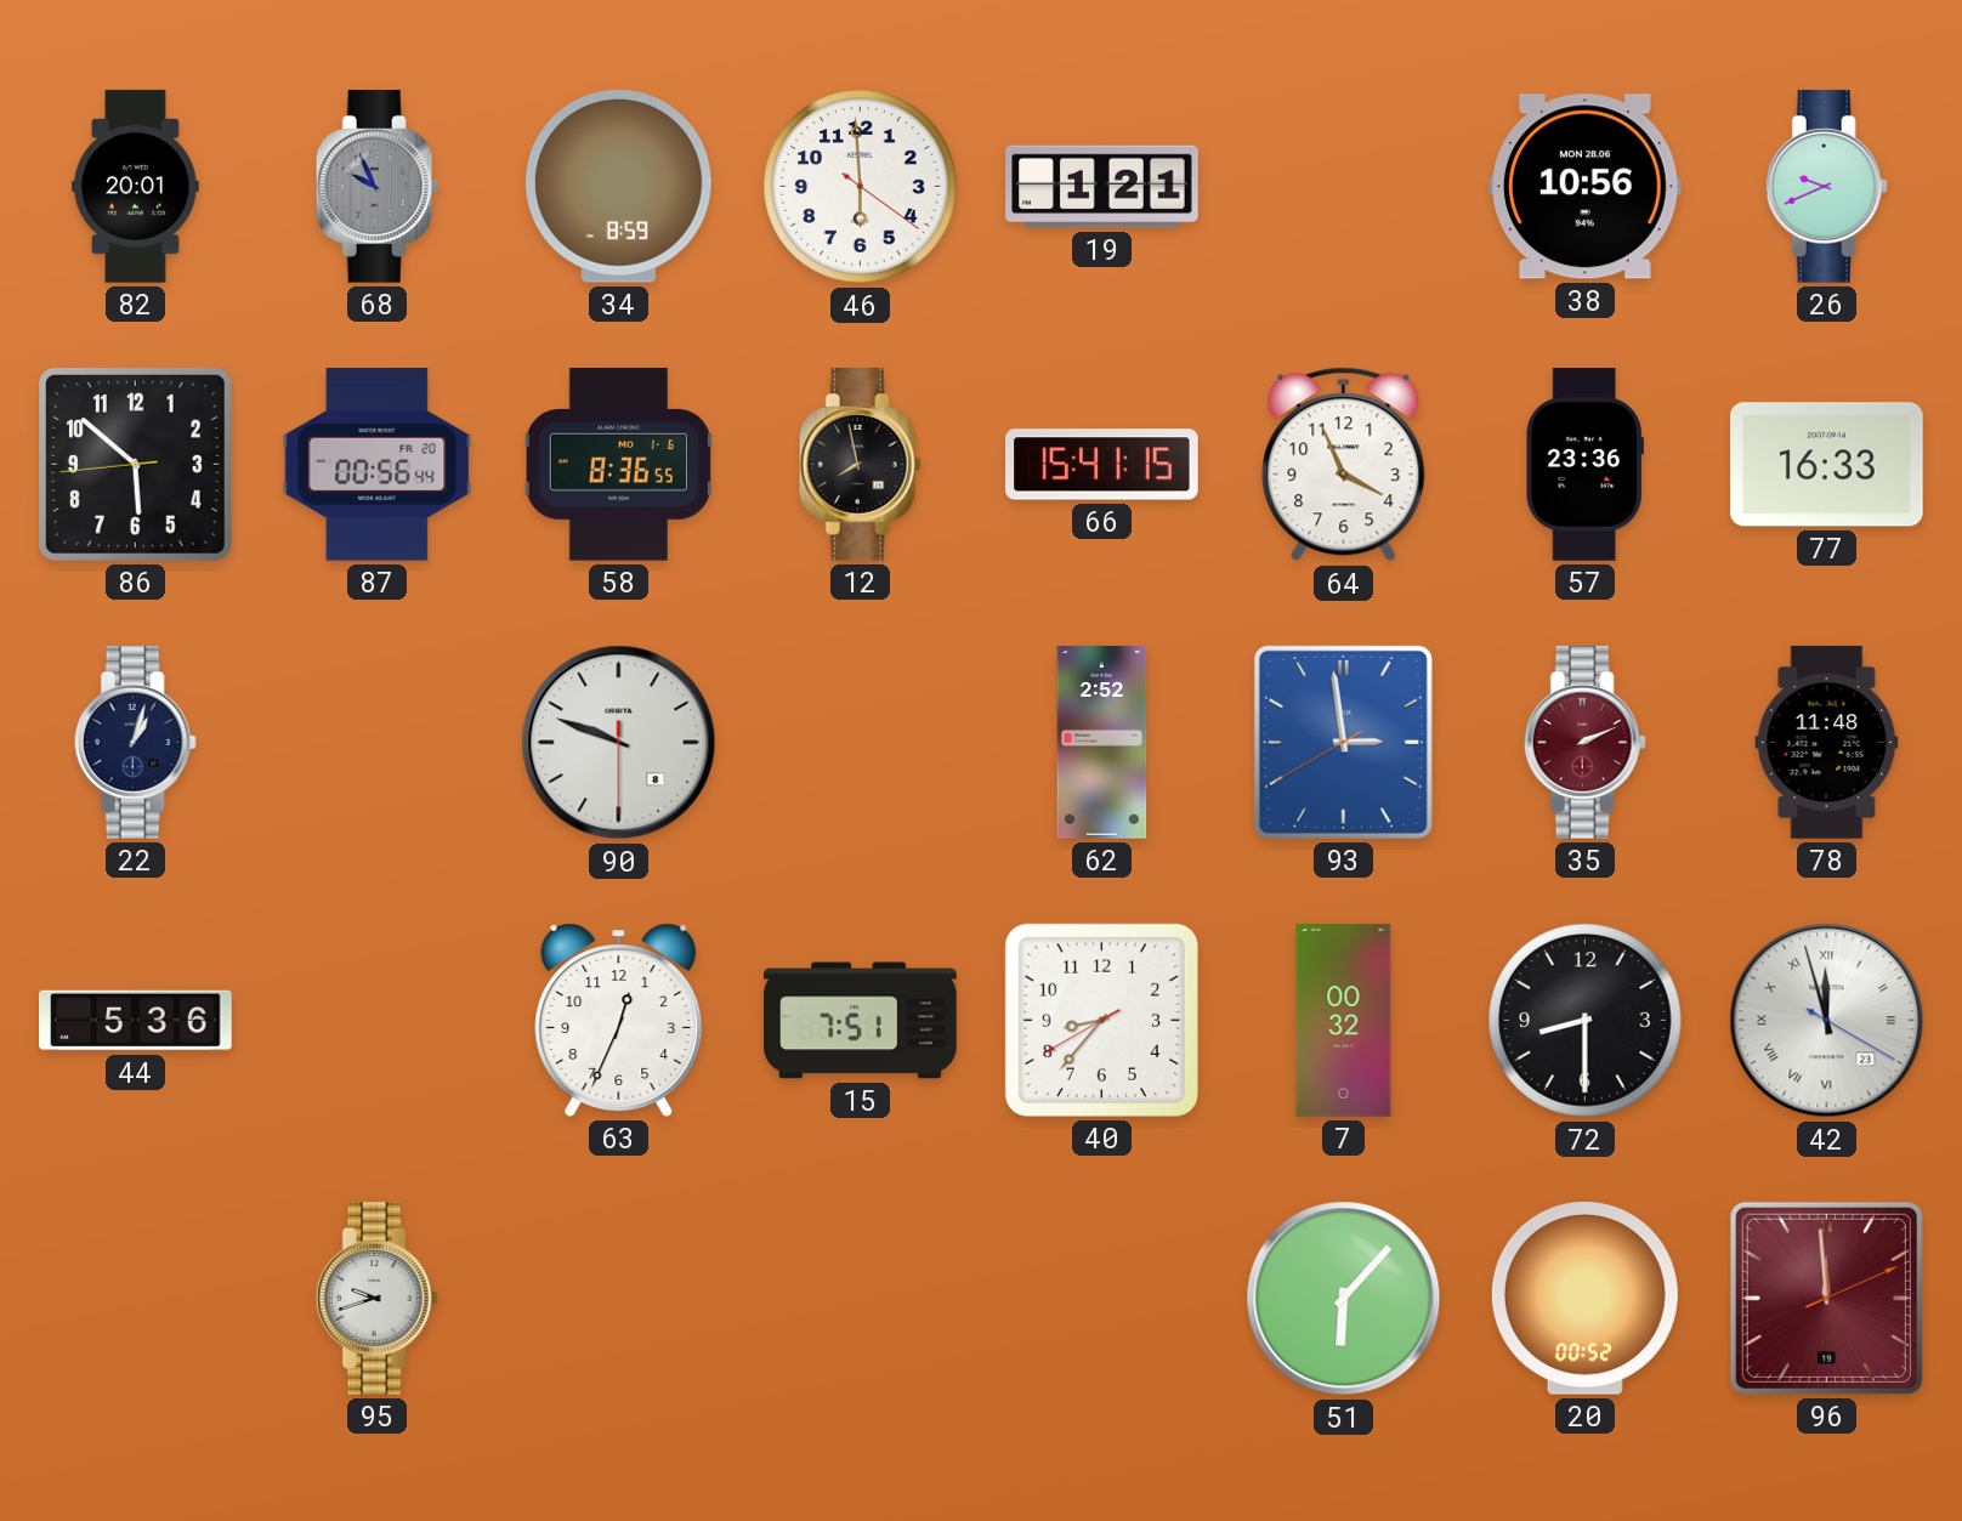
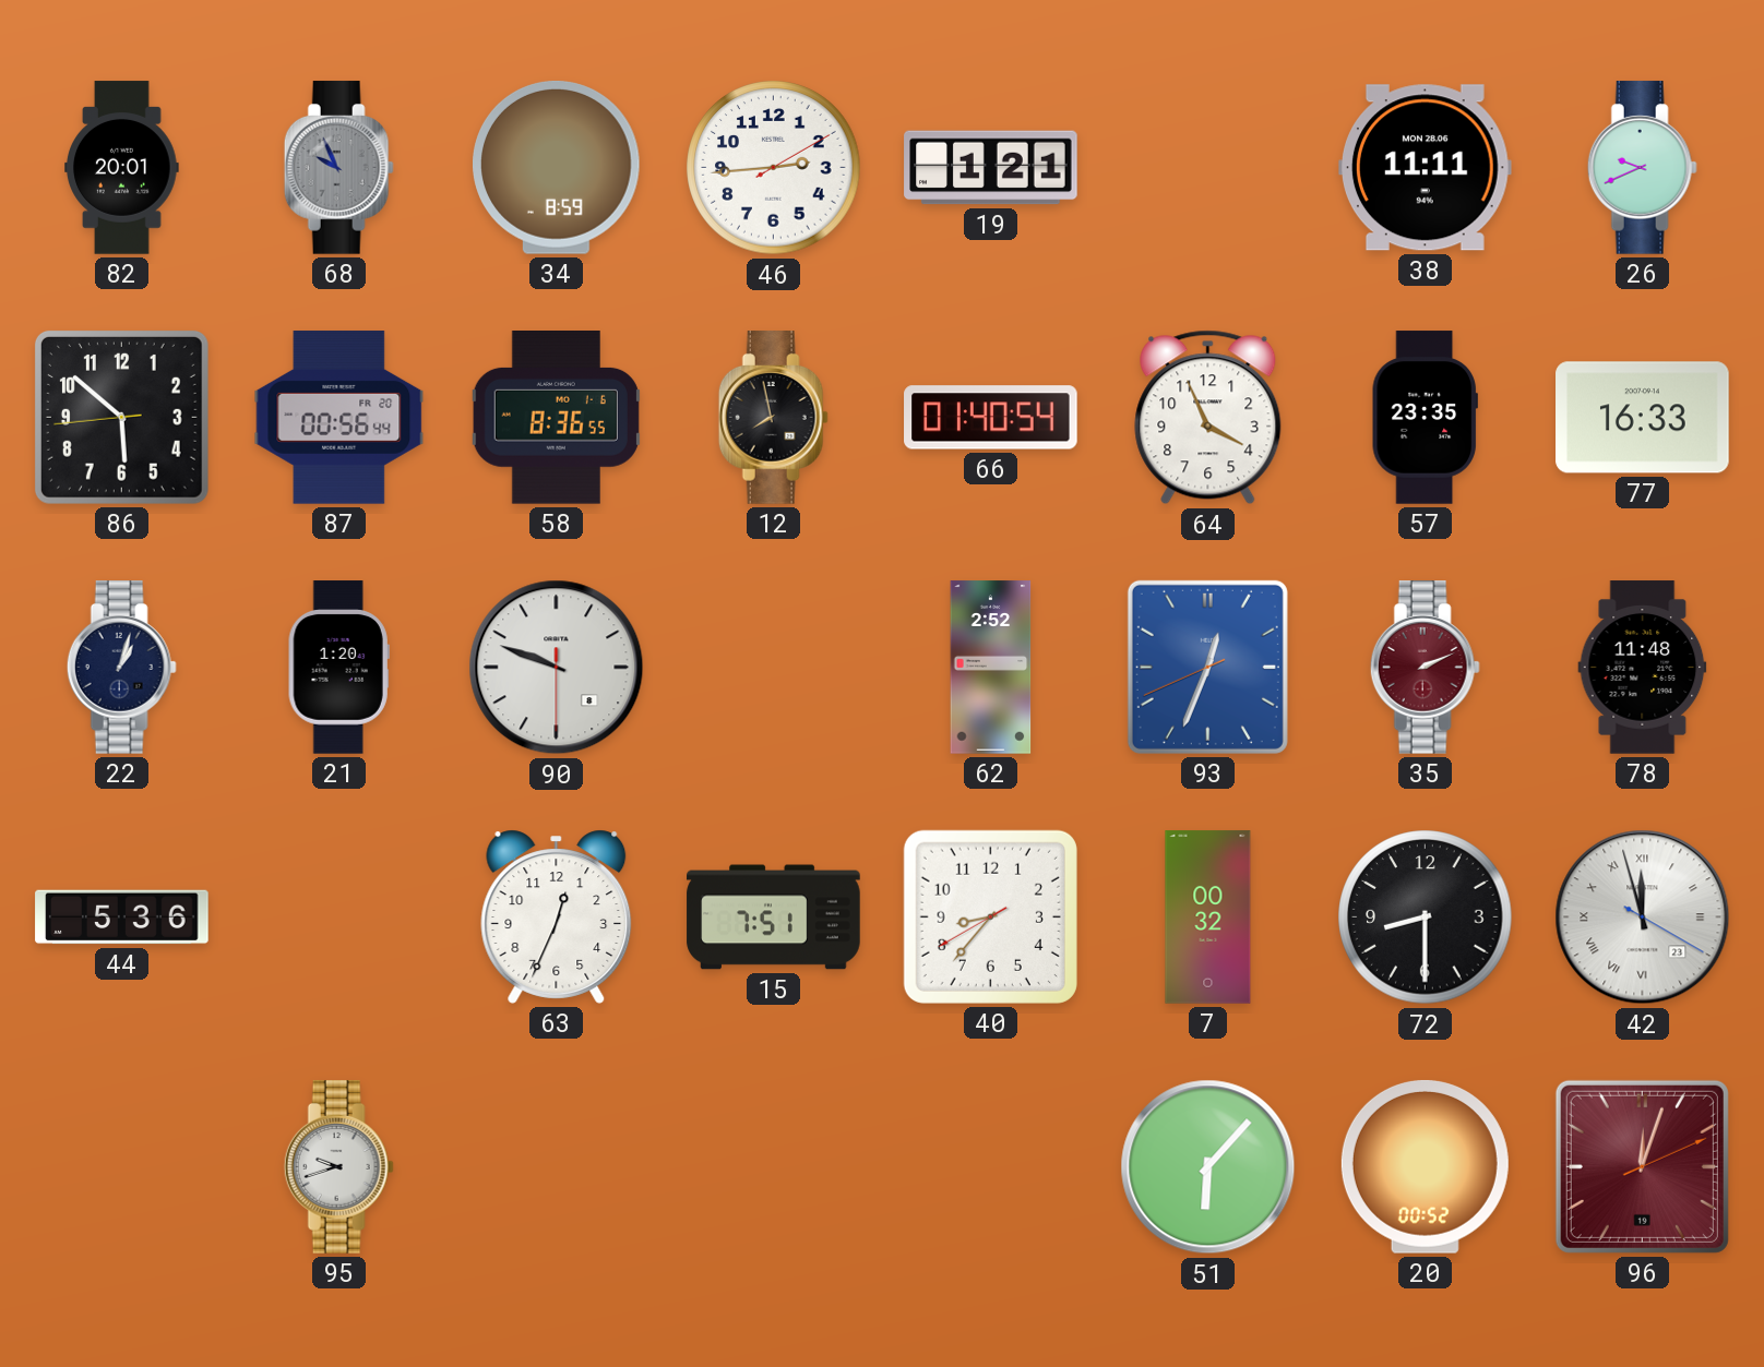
46: 5:59 -> 2:44 (774, 168)
38: 10:56 -> 11:11 (1425, 168)
66: 15:41 -> 01:40 (991, 418)
57: 23:36 -> 23:35 (1425, 418)
21: none -> 1:20 (338, 668)
93: 2:58 -> 12:33 (1207, 667)
96: 11:59 -> 12:03 (1642, 1166)
